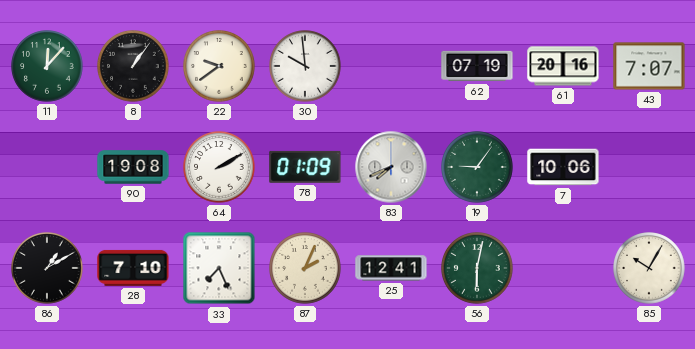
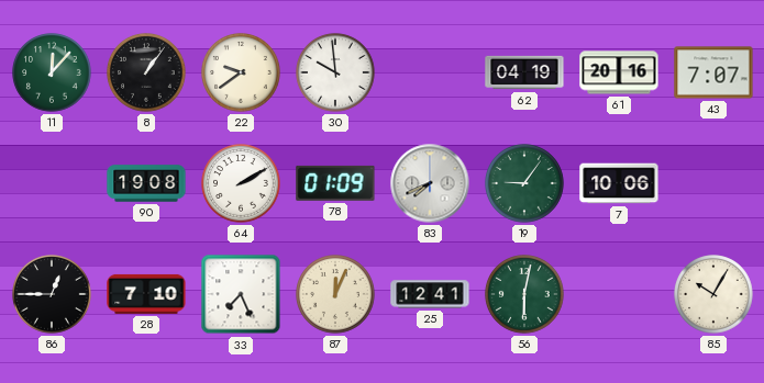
62: 07:19 -> 04:19 (524, 72)
86: 1:10 -> 12:45 (52, 294)
87: 2:04 -> 12:04 (335, 294)
